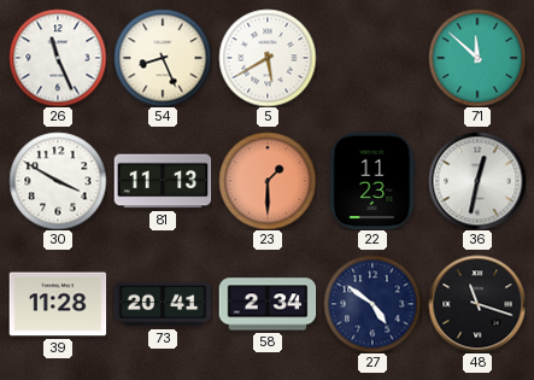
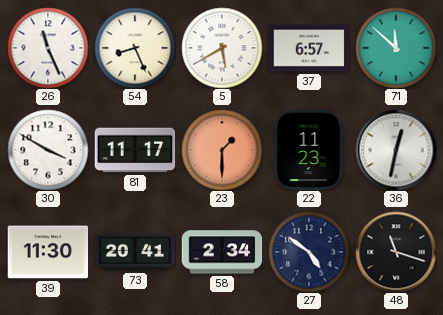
37: none -> 6:57 (309, 48)
81: 11:13 -> 11:17 (135, 150)
39: 11:28 -> 11:30 (48, 252)
